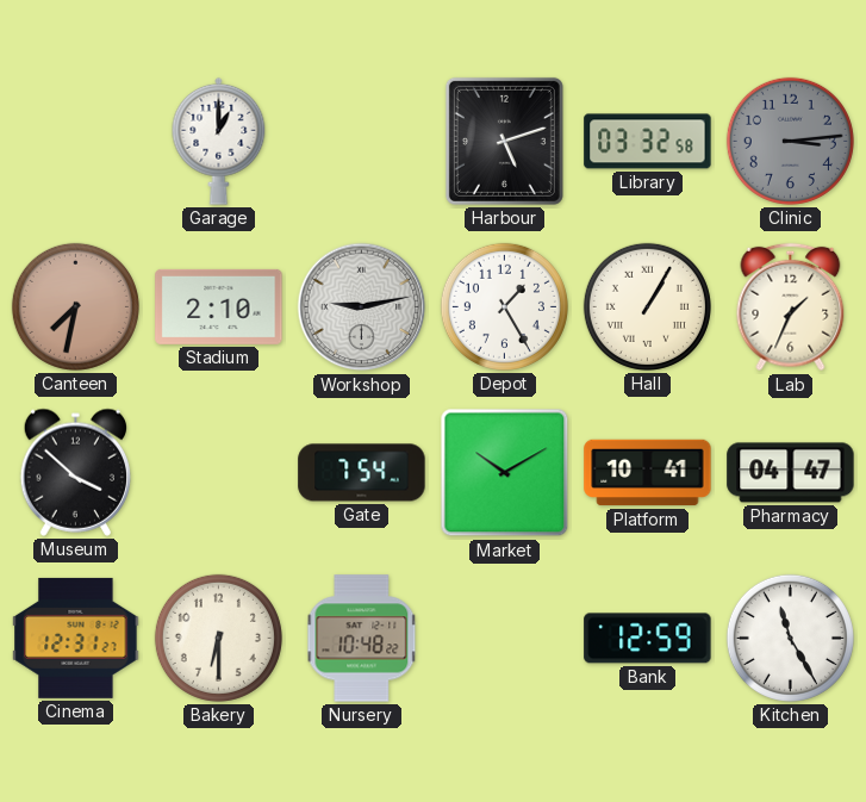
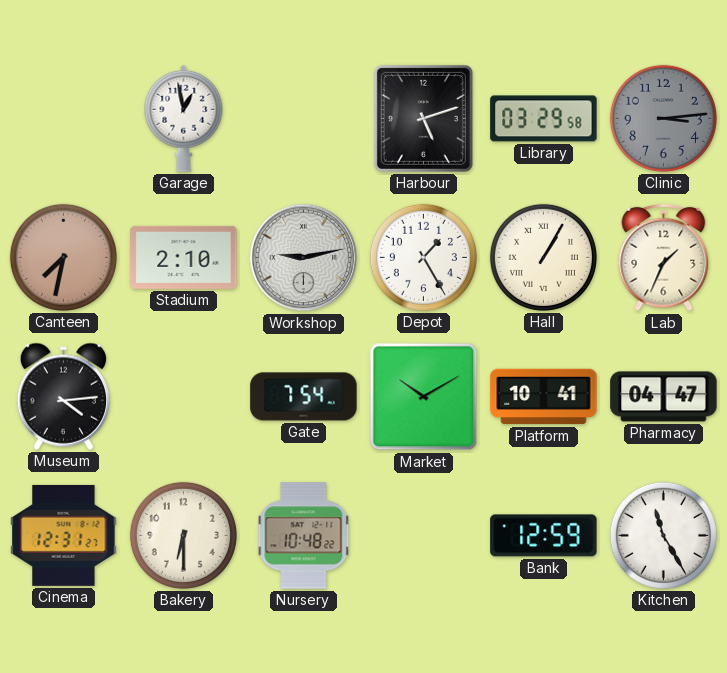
Garage: 1:00 -> 12:58 (184, 118)
Library: 03:32 -> 03:29 (544, 119)
Museum: 3:52 -> 4:14 (63, 396)
